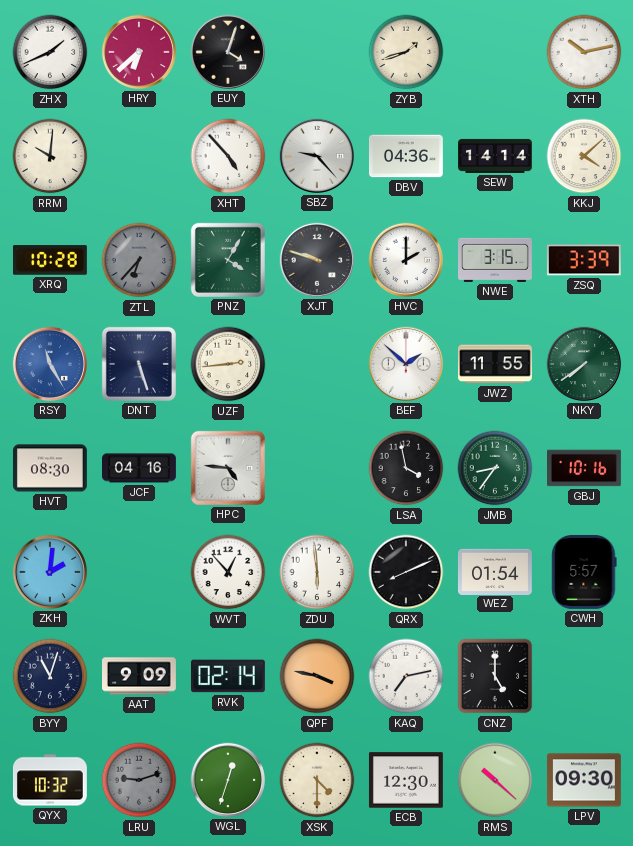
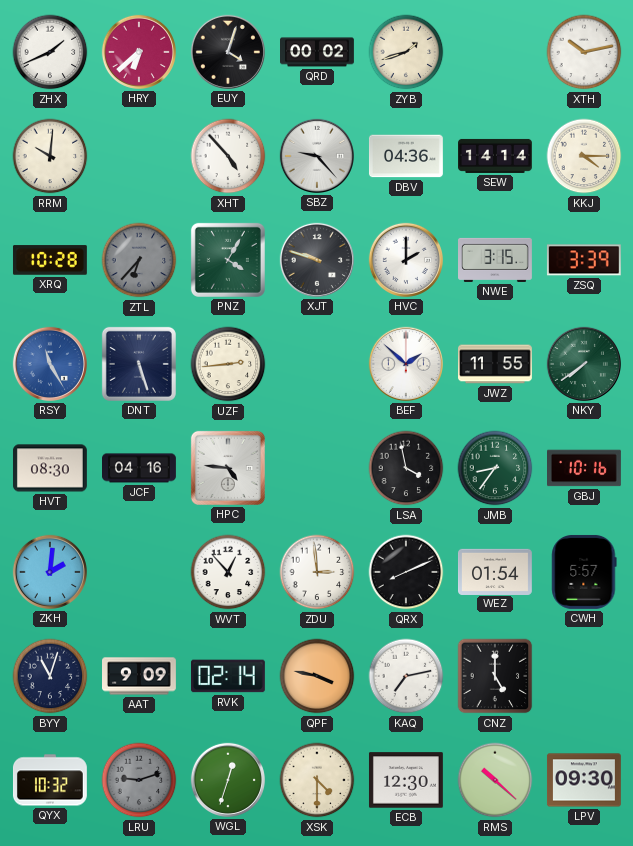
QRD: none -> 00:02 (318, 52)
KKJ: 4:08 -> 4:15 (584, 156)
ZDU: 5:59 -> 2:59 (317, 572)
